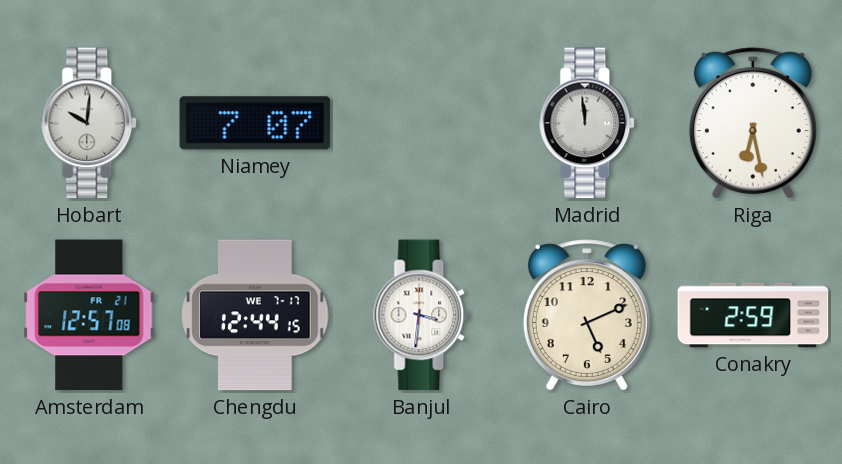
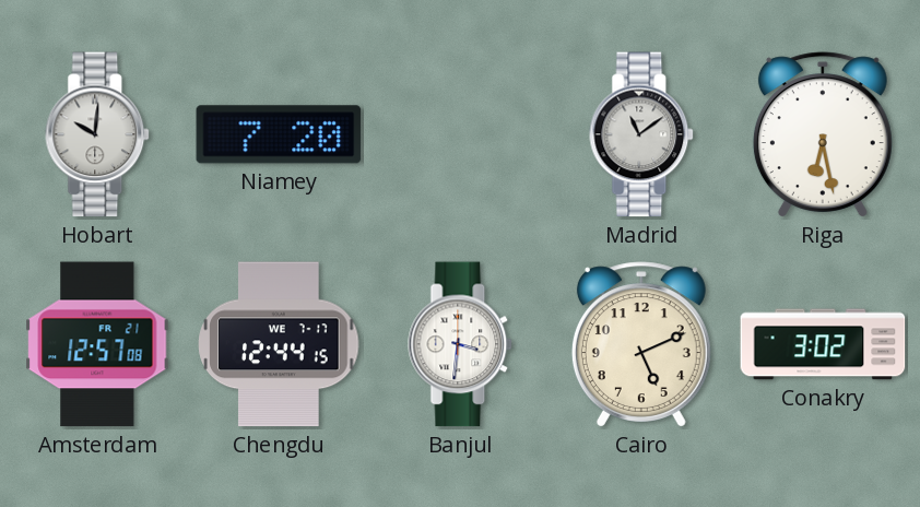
Niamey: 7:07 -> 7:20 (279, 134)
Madrid: 11:59 -> 11:09 (642, 134)
Conakry: 2:59 -> 3:02 (823, 344)
